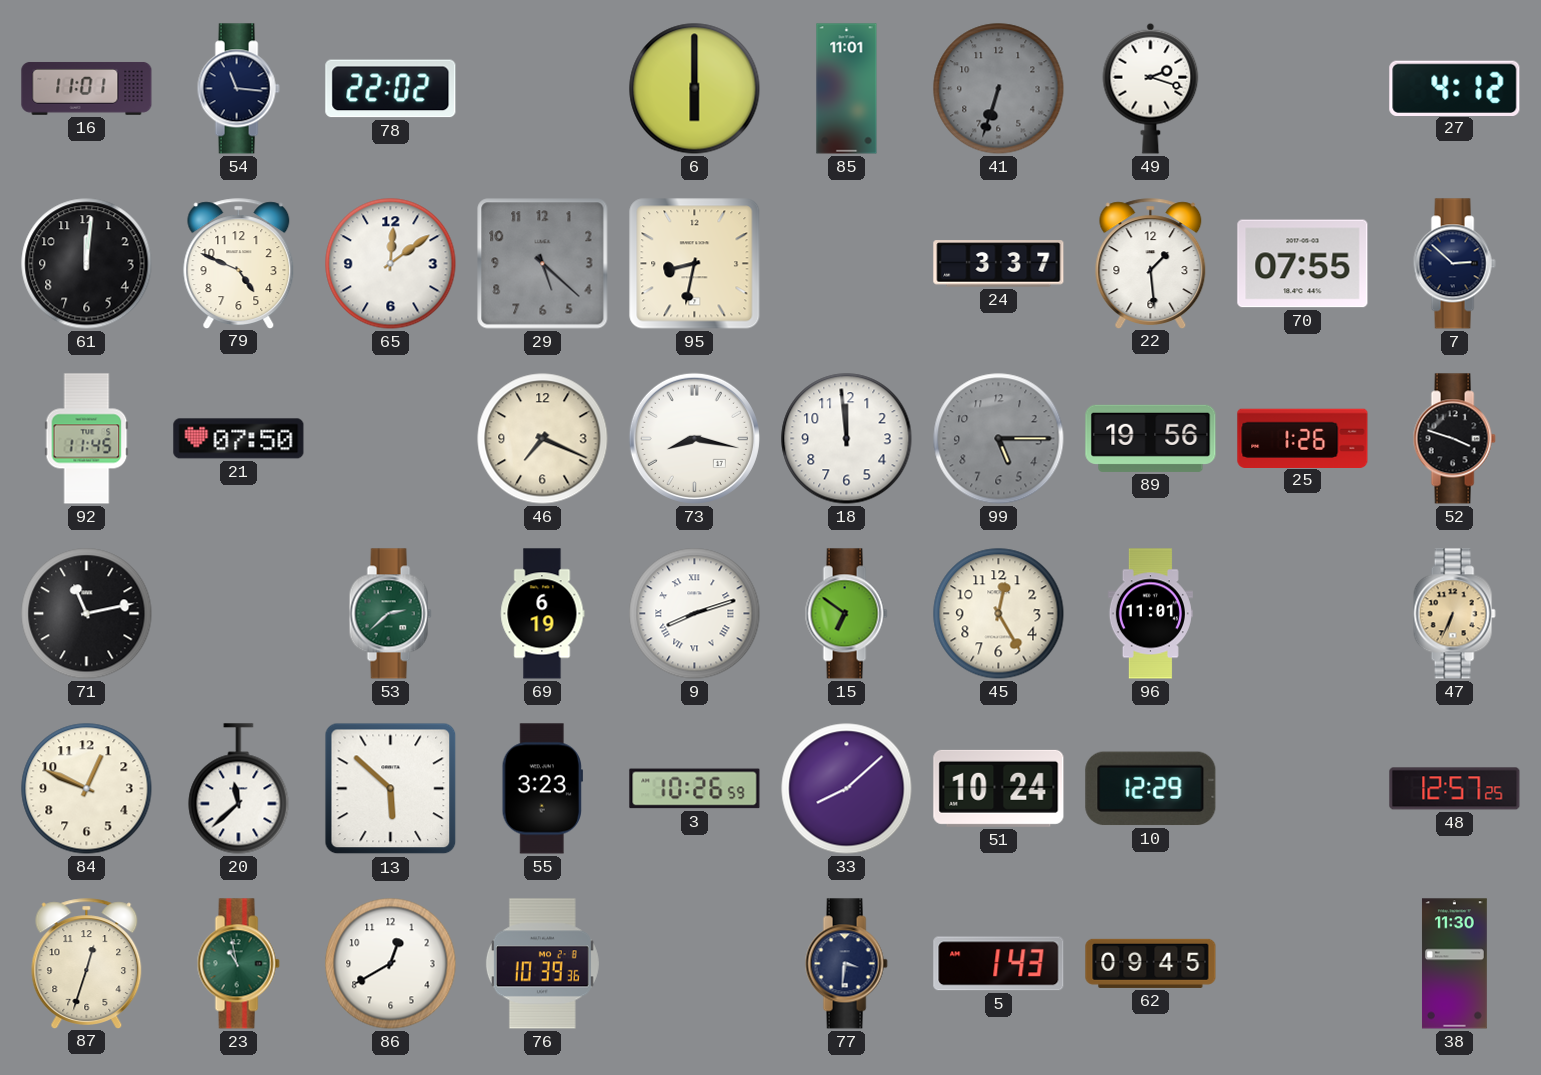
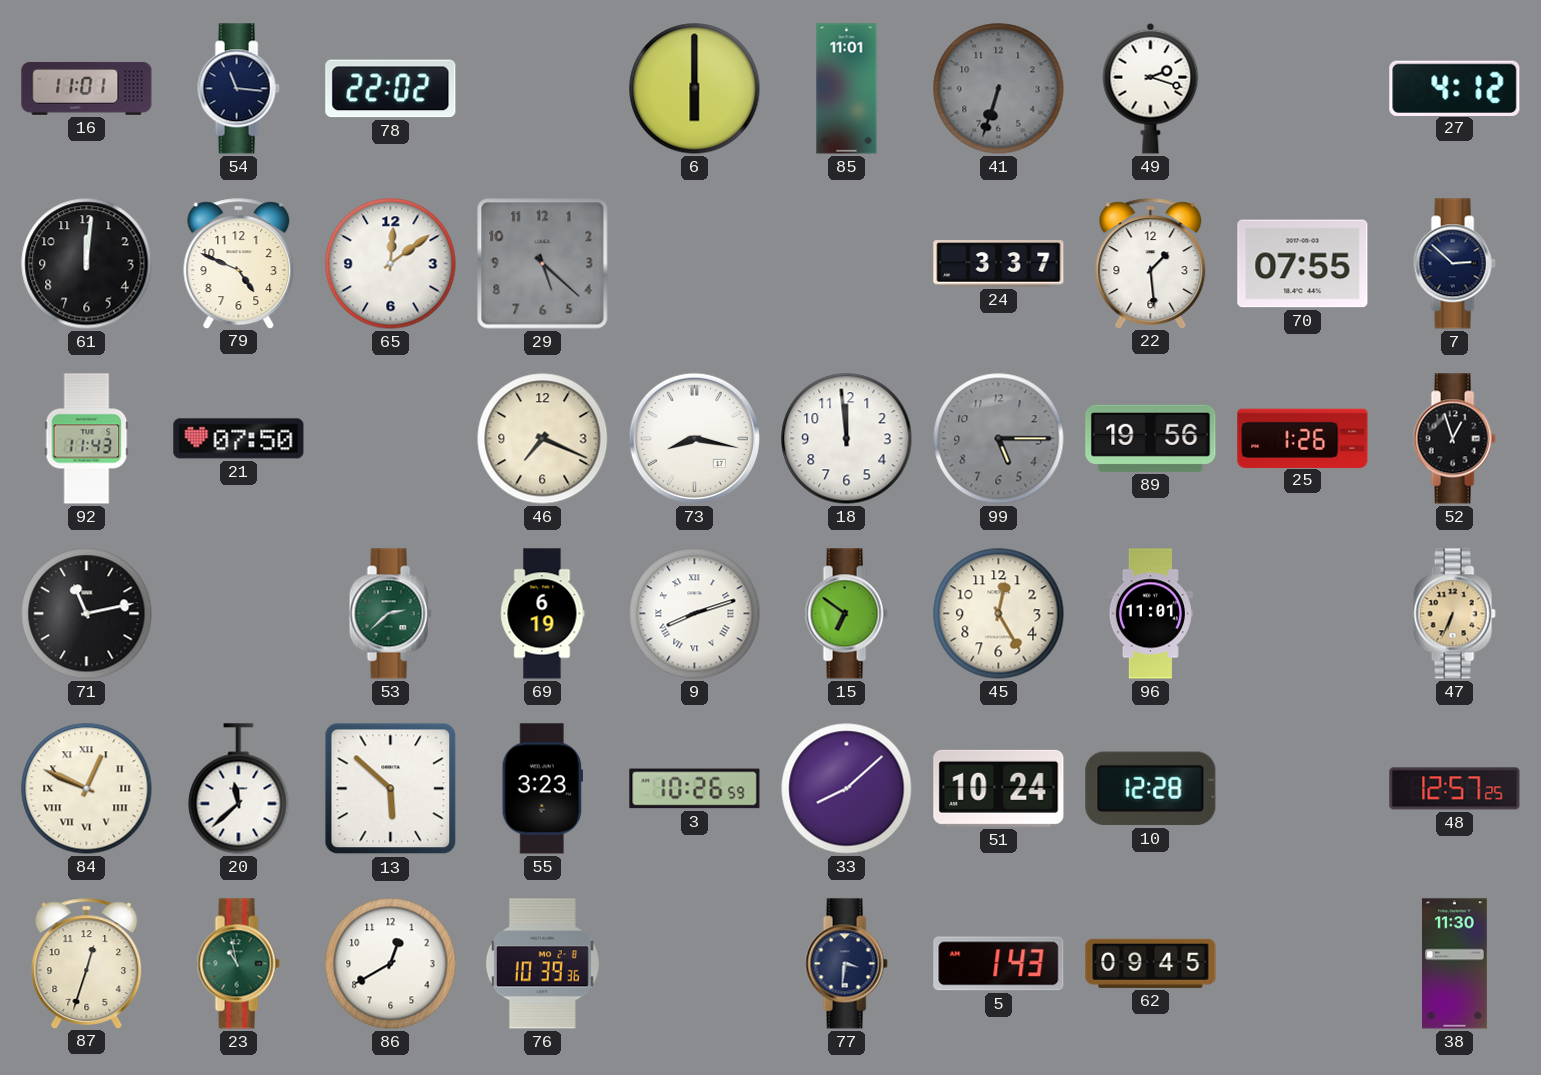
95: 8:32 -> none (695, 264)
92: 11:45 -> 11:43 (87, 439)
52: 3:48 -> 12:57 (1454, 439)
84 numerals: Arabic -> Roman (87, 789)
10: 12:29 -> 12:28 (1151, 789)
